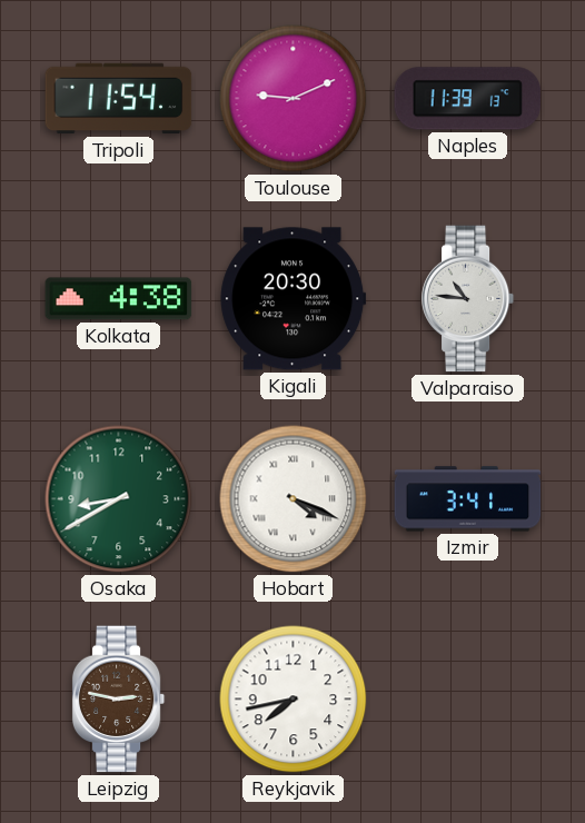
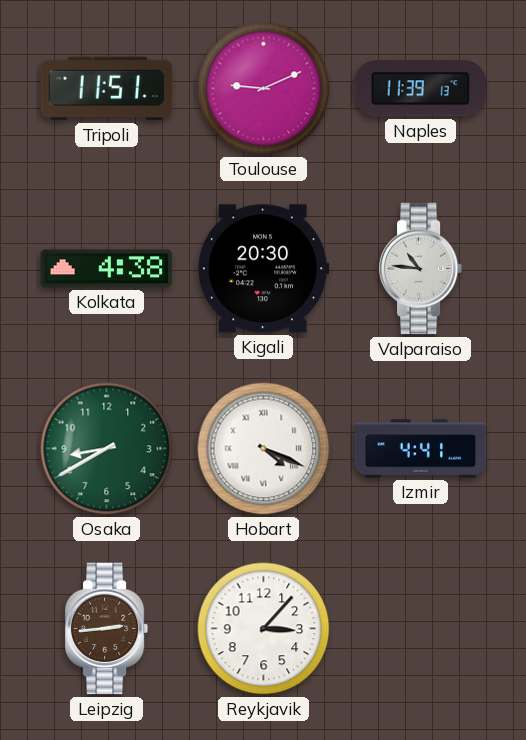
Tripoli: 11:54 -> 11:51 (107, 89)
Izmir: 3:41 -> 4:41 (421, 449)
Leipzig: 2:47 -> 2:44 (107, 629)
Reykjavik: 7:43 -> 3:07 (264, 629)
